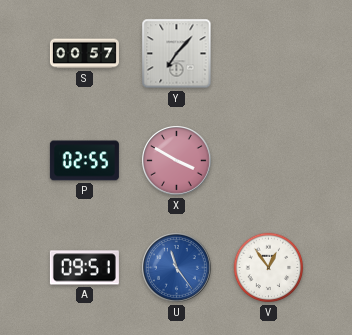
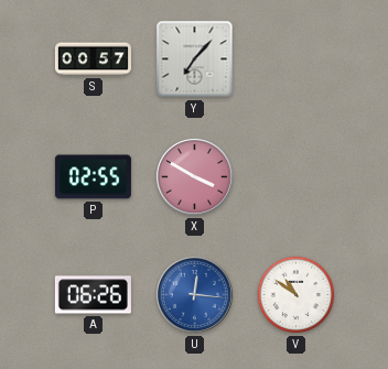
A: 09:51 -> 06:26 (93, 295)
U: 11:24 -> 12:16 (195, 295)
V: 12:54 -> 10:51 (297, 295)
